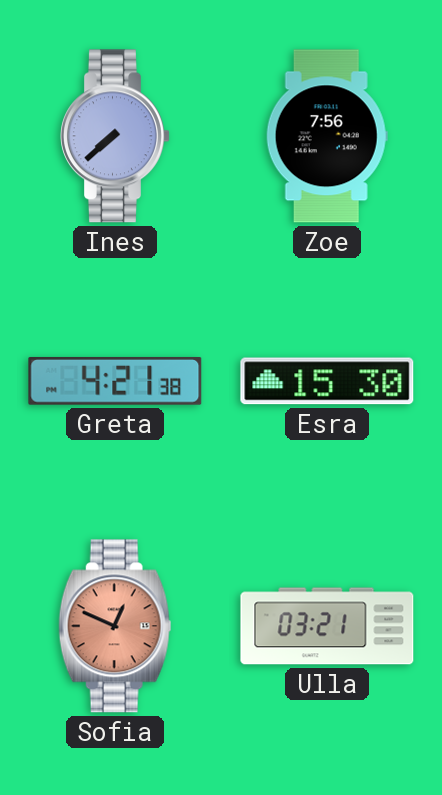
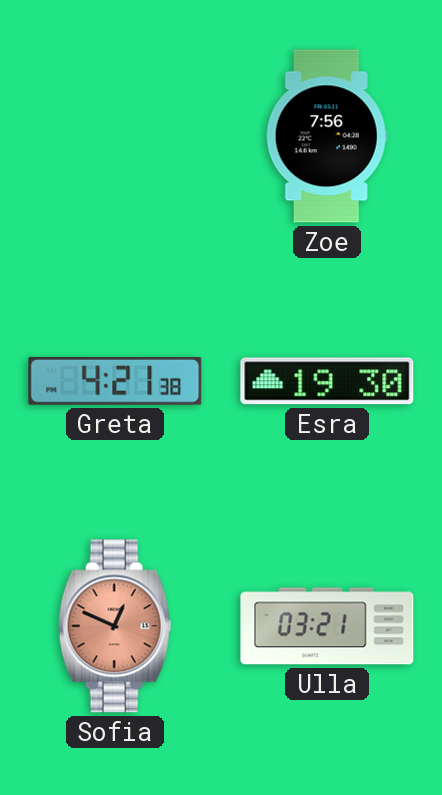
Ines: 7:38 -> none (116, 136)
Esra: 15:30 -> 19:30 (327, 381)
